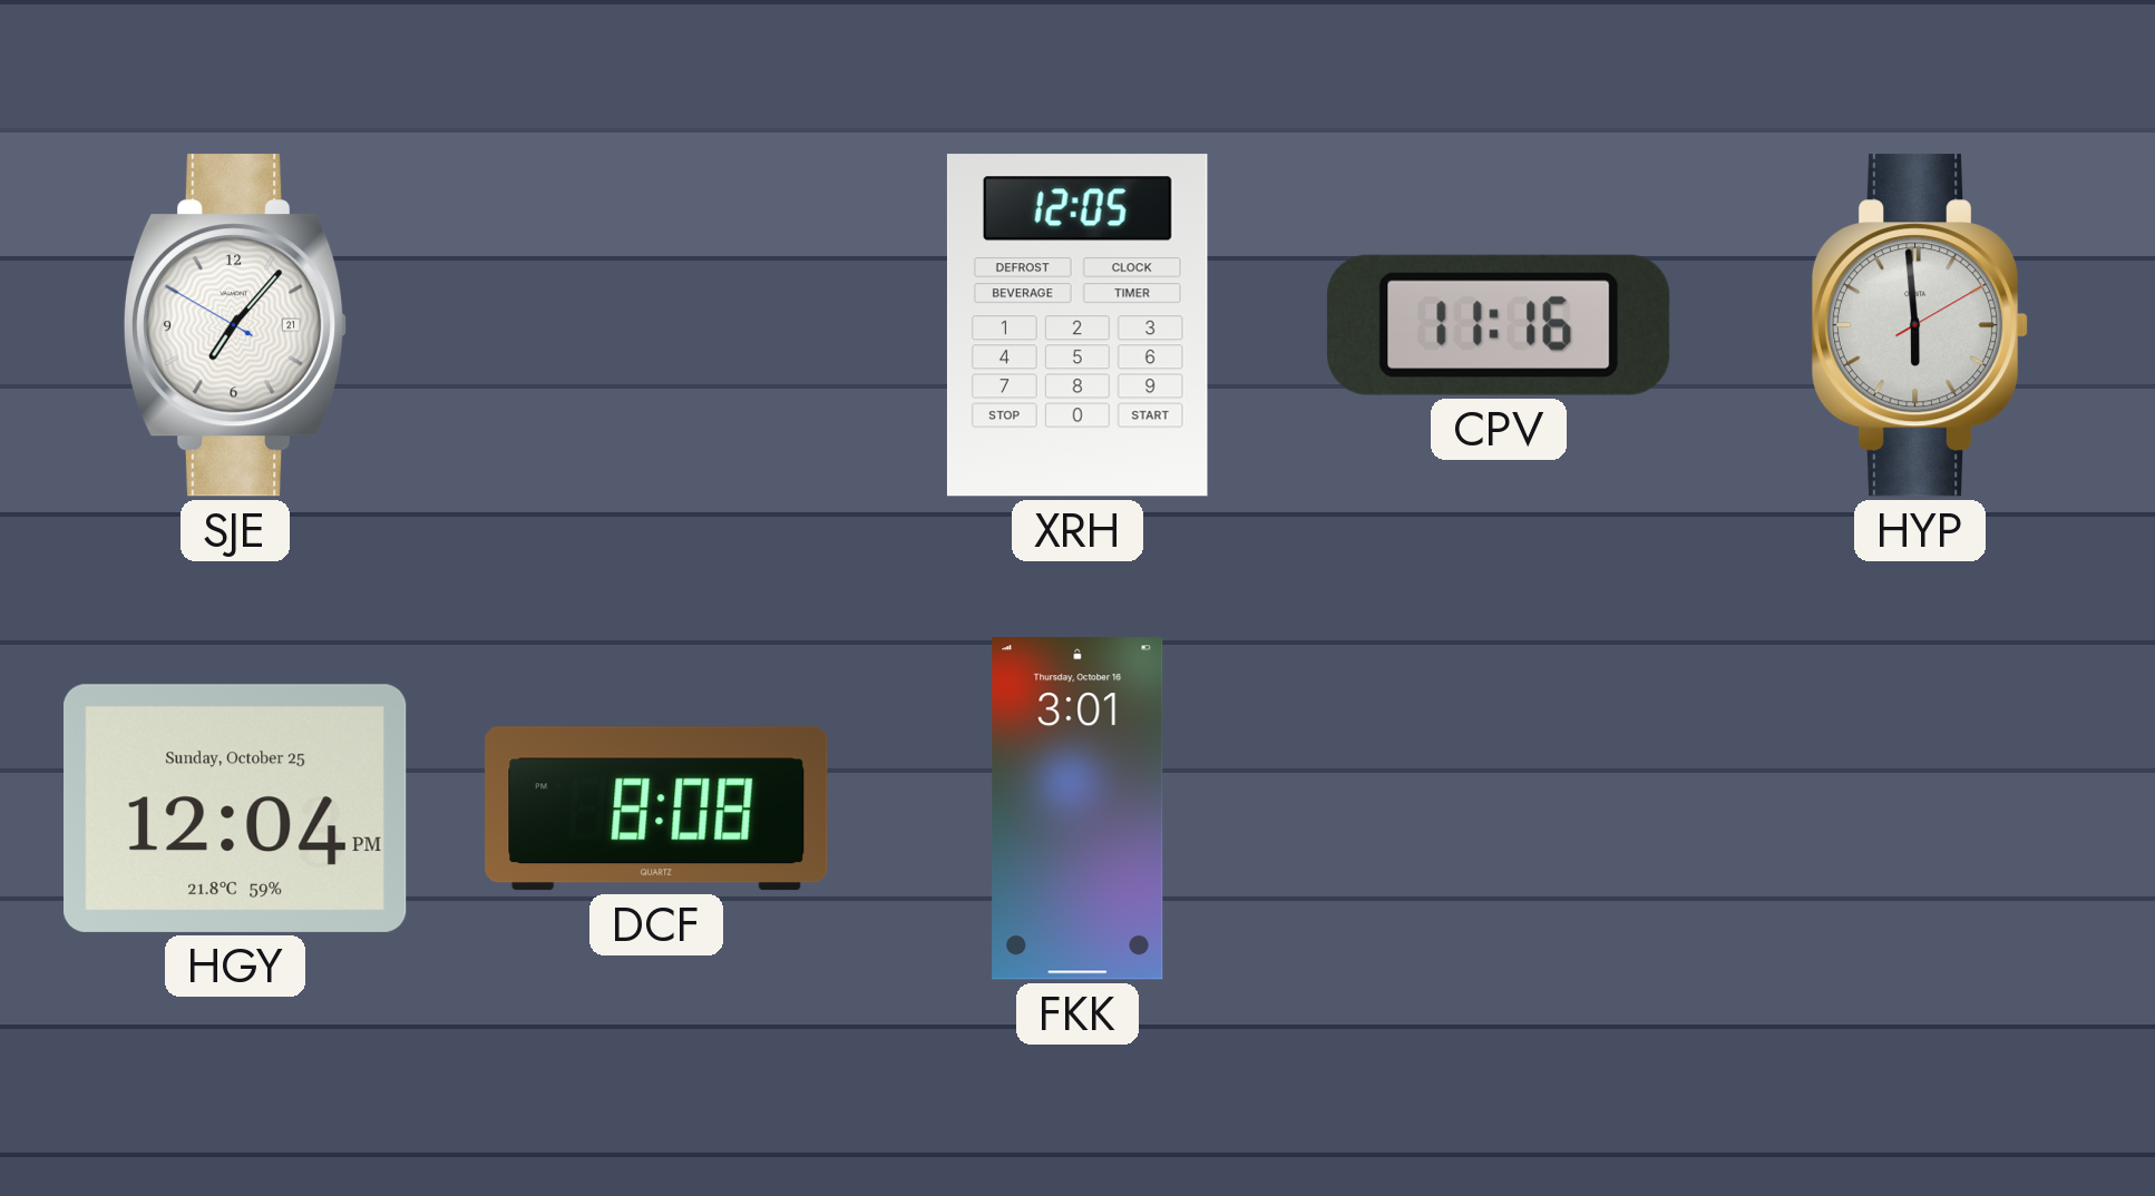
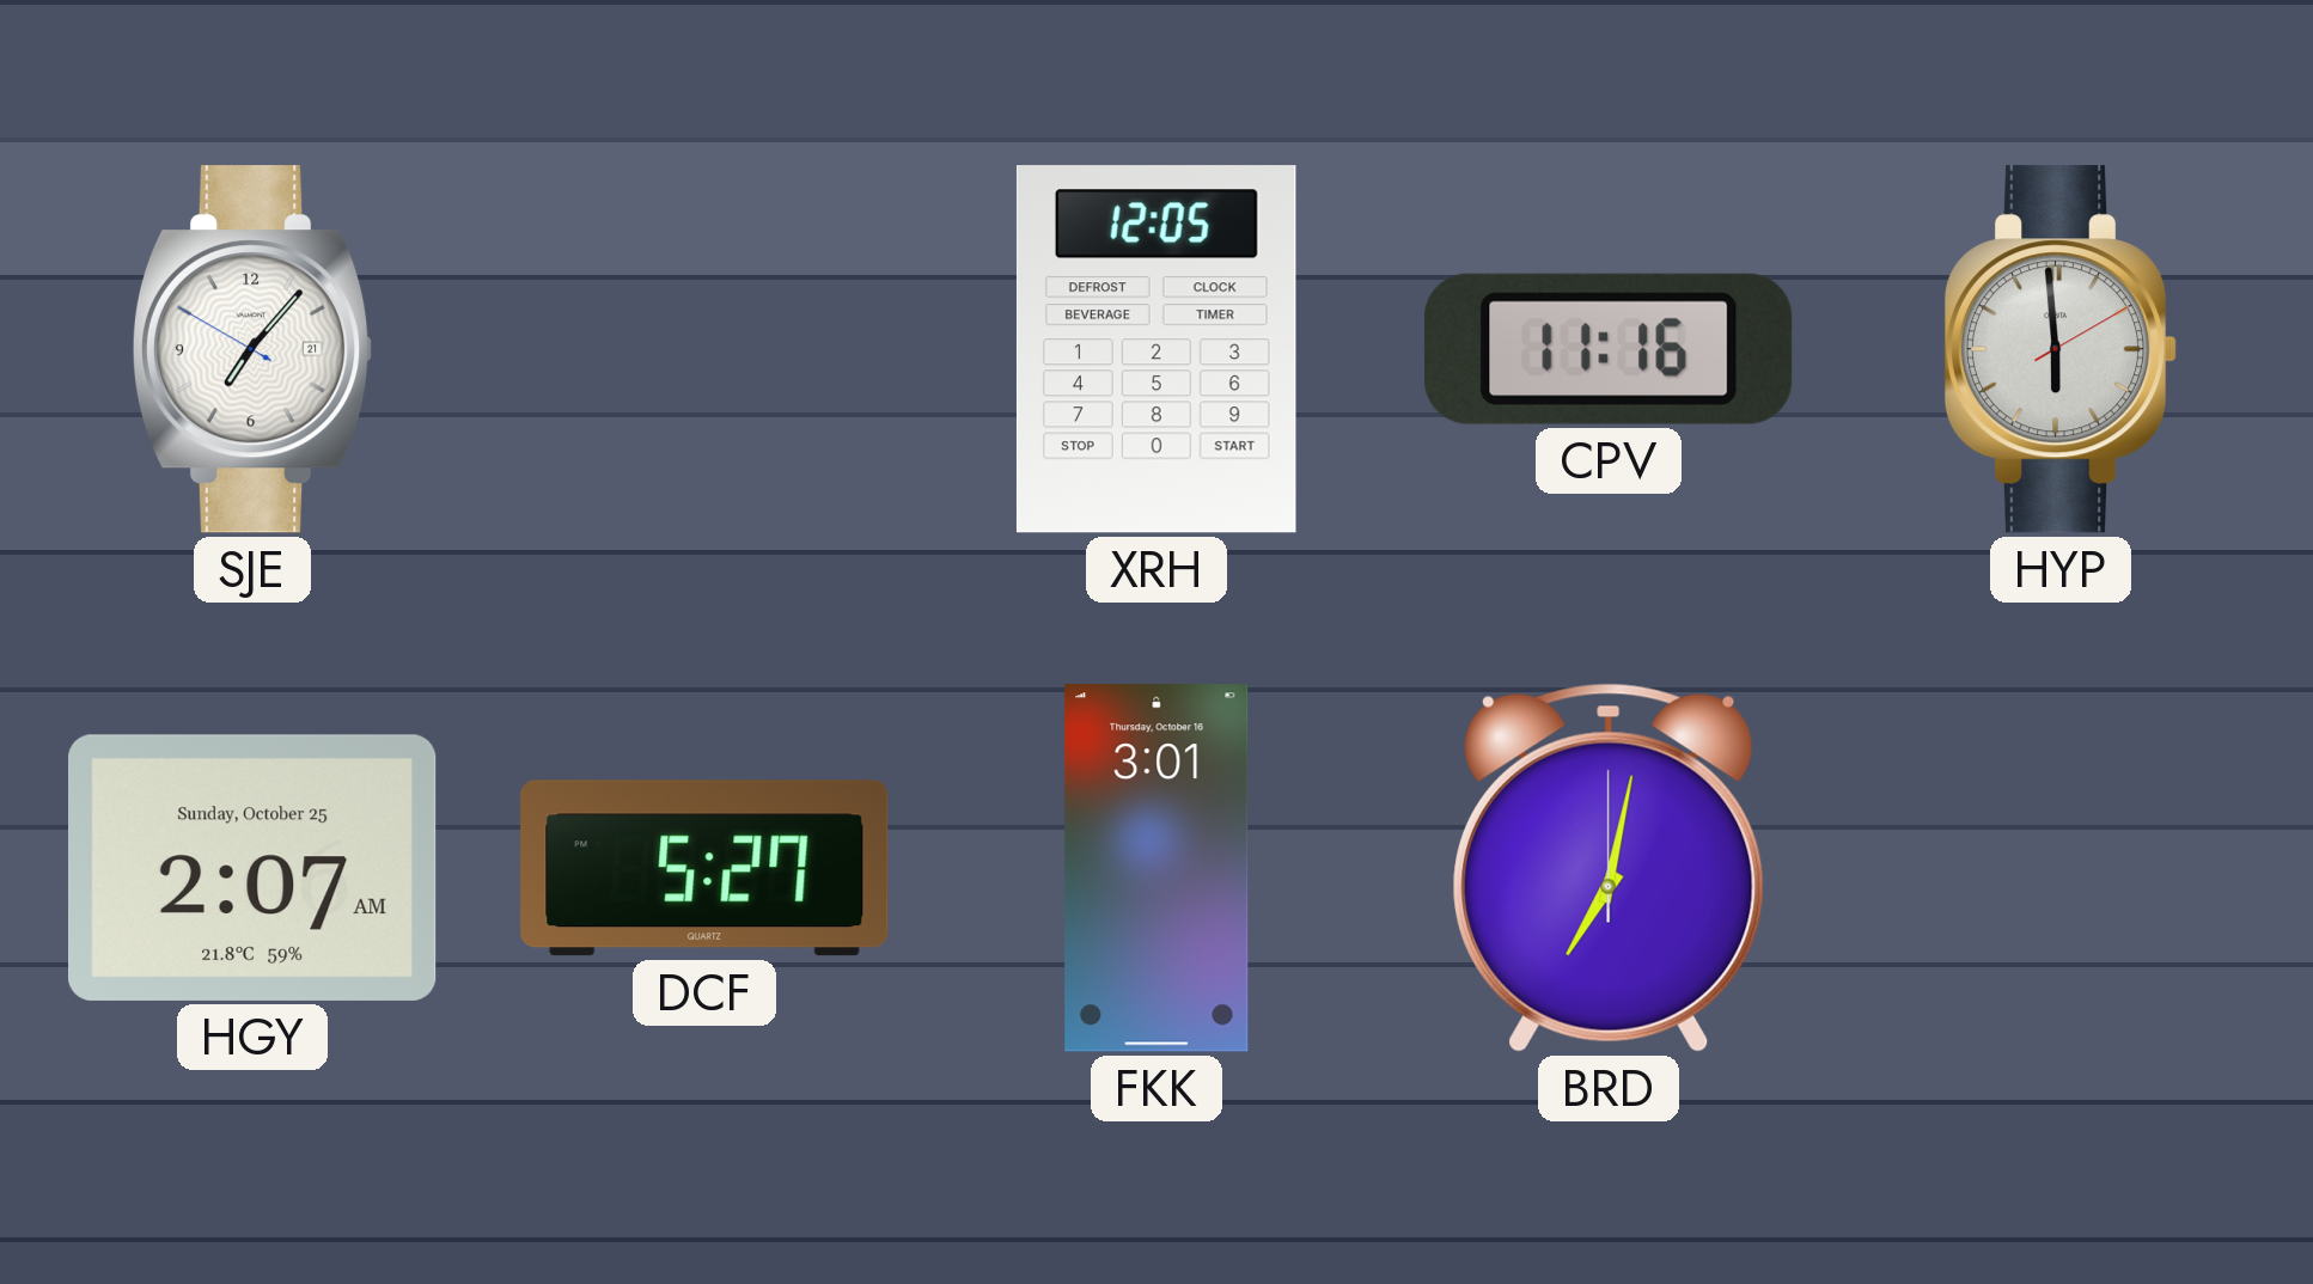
HGY: 12:04 -> 2:07 (254, 868)
DCF: 8:08 -> 5:27 (704, 868)
BRD: none -> 7:02 (1610, 868)
